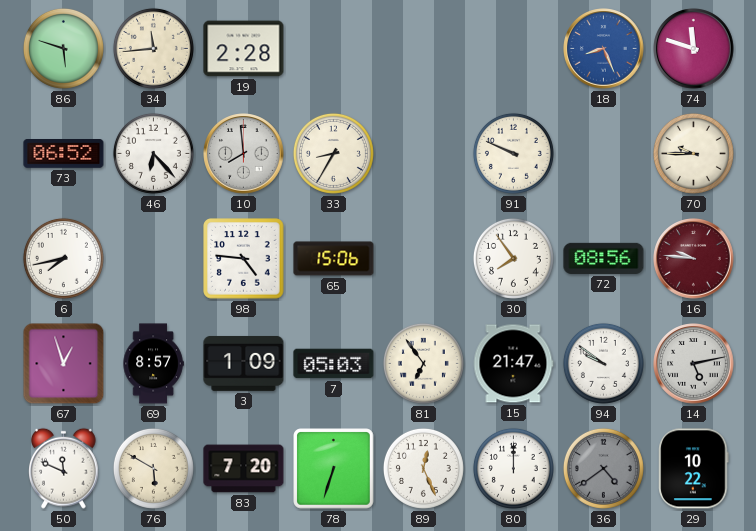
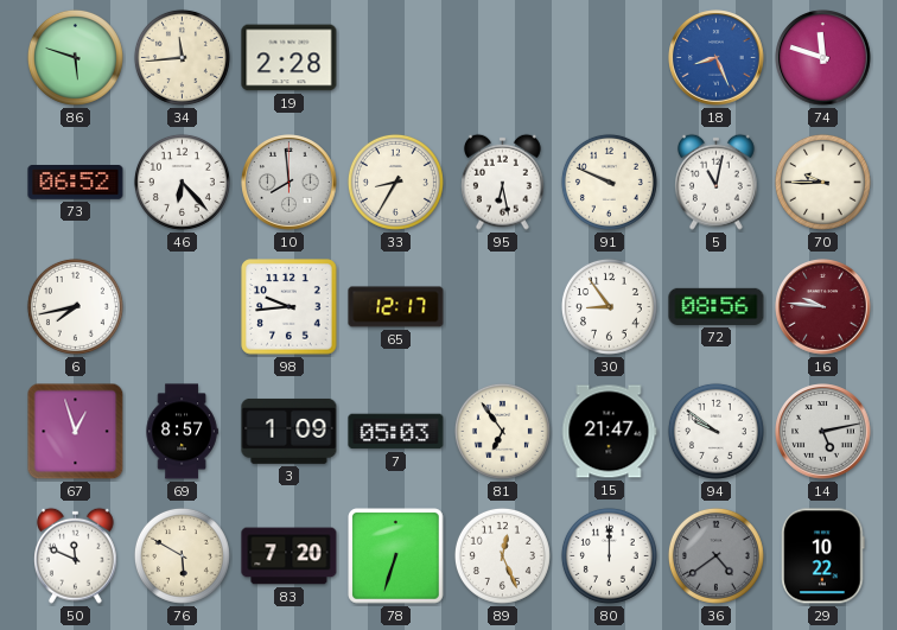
95: none -> 6:28 (503, 182)
5: none -> 11:02 (717, 182)
98: 4:46 -> 9:44 (290, 307)
65: 15:06 -> 12:17 (396, 307)
30: 7:54 -> 8:54 (609, 306)
